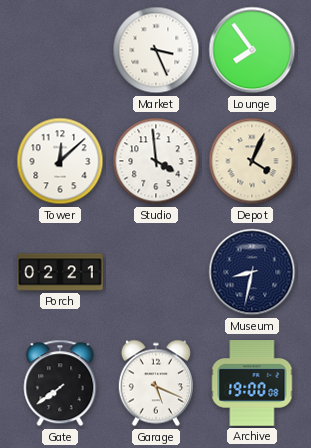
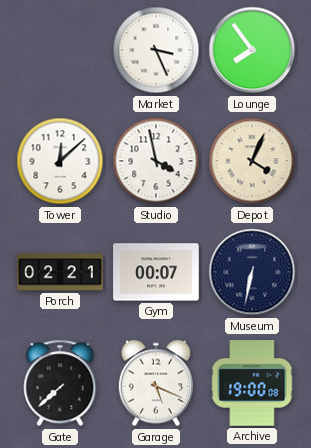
Studio: 3:59 -> 3:58 (156, 161)
Gym: none -> 00:07 (156, 272)
Museum: 8:32 -> 6:32 (252, 272)
Gate: 7:39 -> 7:38 (60, 383)
